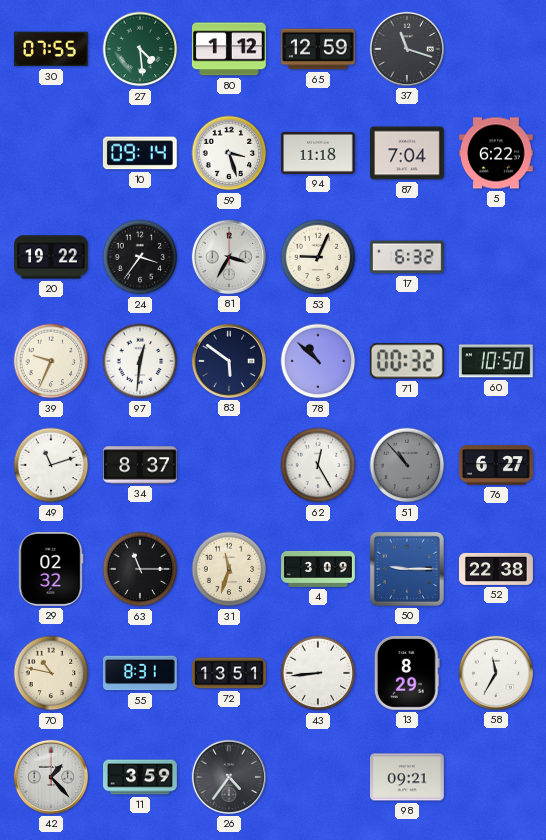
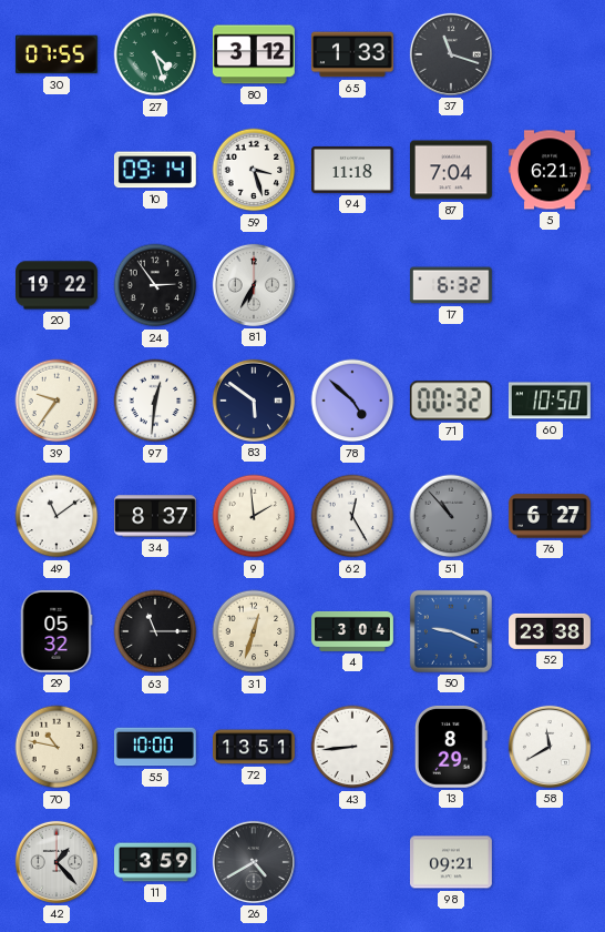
27: 4:29 -> 4:27 (155, 54)
80: 1:12 -> 3:12 (254, 54)
65: 12:59 -> 1:33 (353, 54)
5: 6:22 -> 6:21 (551, 170)
24: 3:36 -> 2:54 (155, 285)
81: 3:35 -> 6:35 (254, 285)
53: 9:04 -> none (318, 257)
39: 9:34 -> 9:36 (57, 401)
78: 10:52 -> 4:52 (352, 401)
49: 11:12 -> 11:09 (57, 516)
9: none -> 1:59 (254, 516)
29: 02:32 -> 05:32 (57, 631)
31: 11:33 -> 12:33 (254, 631)
4: 3:09 -> 3:04 (352, 631)
50: 9:15 -> 9:19 (451, 631)
52: 22:38 -> 23:38 (551, 631)
55: 8:31 -> 10:00 (156, 747)
58: 11:35 -> 11:40 (550, 747)
26: 4:36 -> 4:40 (254, 862)
